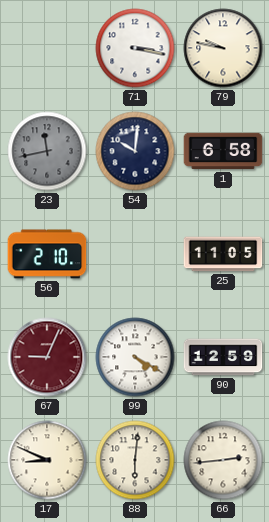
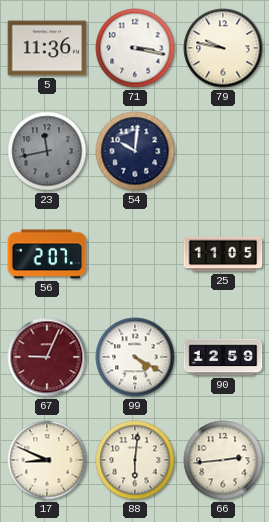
5: none -> 11:36 (47, 48)
1: 6:58 -> none (223, 151)
56: 2:10 -> 2:07 (47, 254)
